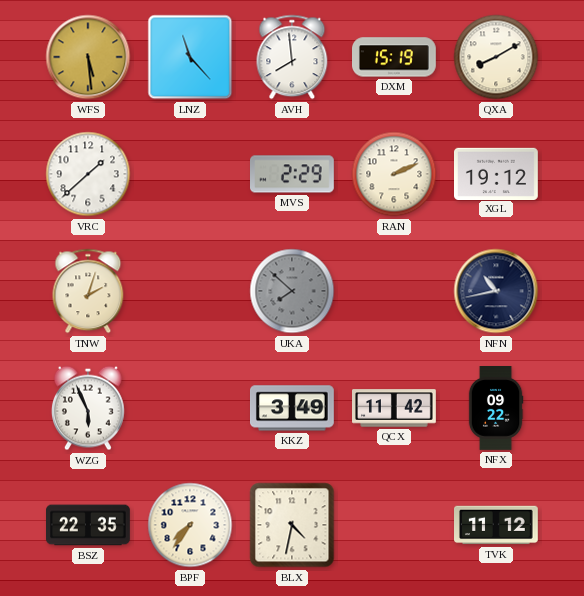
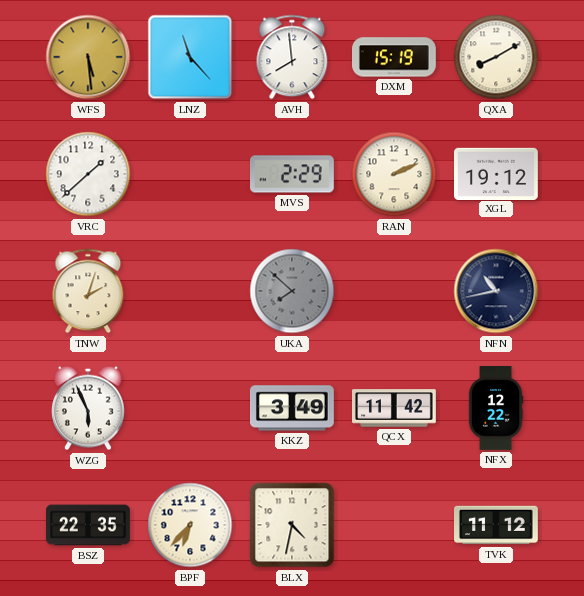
NFX: 09:22 -> 12:22 (496, 409)
BPF: 7:36 -> 6:37 (190, 525)
